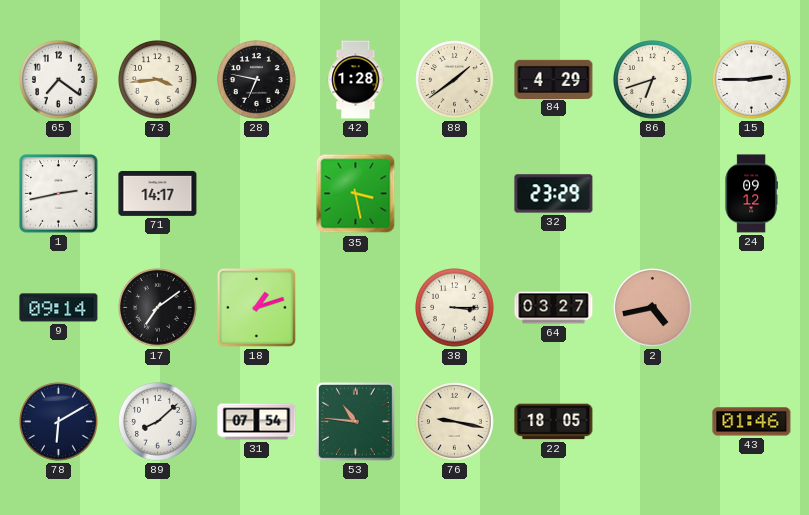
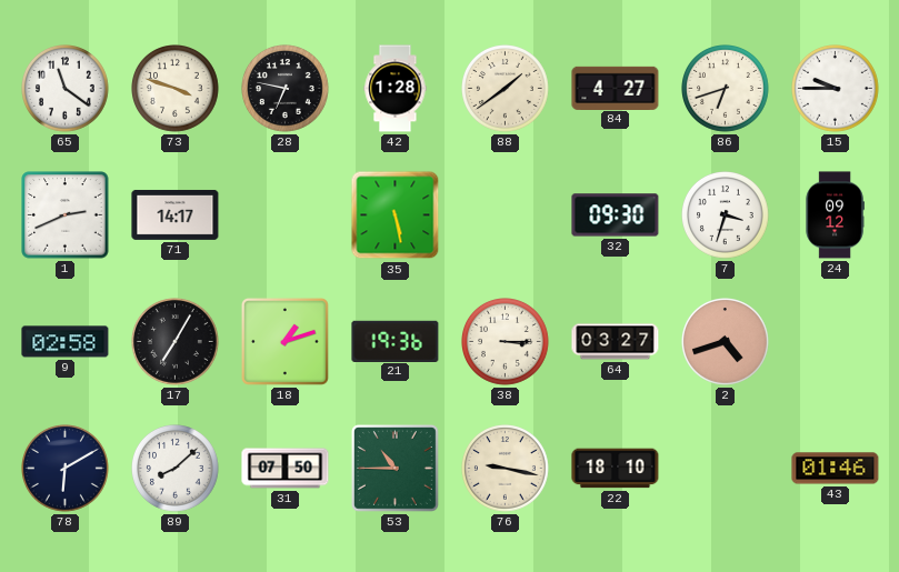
65: 7:21 -> 11:21 (66, 89)
73: 3:44 -> 3:48 (176, 89)
84: 4:29 -> 4:27 (616, 88)
15: 2:45 -> 9:45 (836, 89)
1: 2:43 -> 2:41 (66, 215)
35: 3:28 -> 5:28 (396, 215)
32: 23:29 -> 09:30 (616, 215)
7: none -> 3:33 (726, 215)
9: 09:14 -> 02:58 (66, 342)
17: 7:09 -> 7:05 (176, 342)
21: none -> 19:36 (396, 341)
2: 4:43 -> 4:42 (726, 342)
31: 07:54 -> 07:50 (286, 469)
53: 10:46 -> 10:45 (394, 468)
22: 18:05 -> 18:10 (616, 469)
